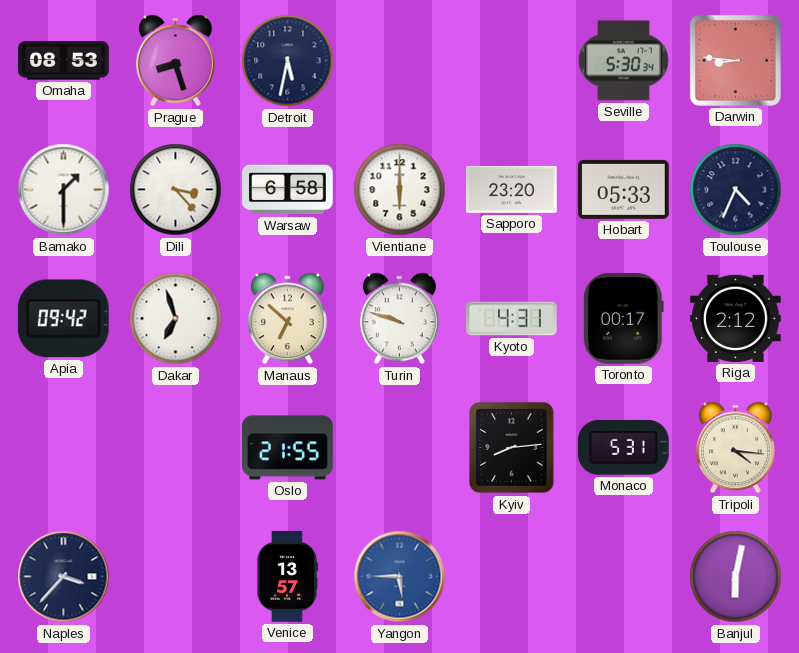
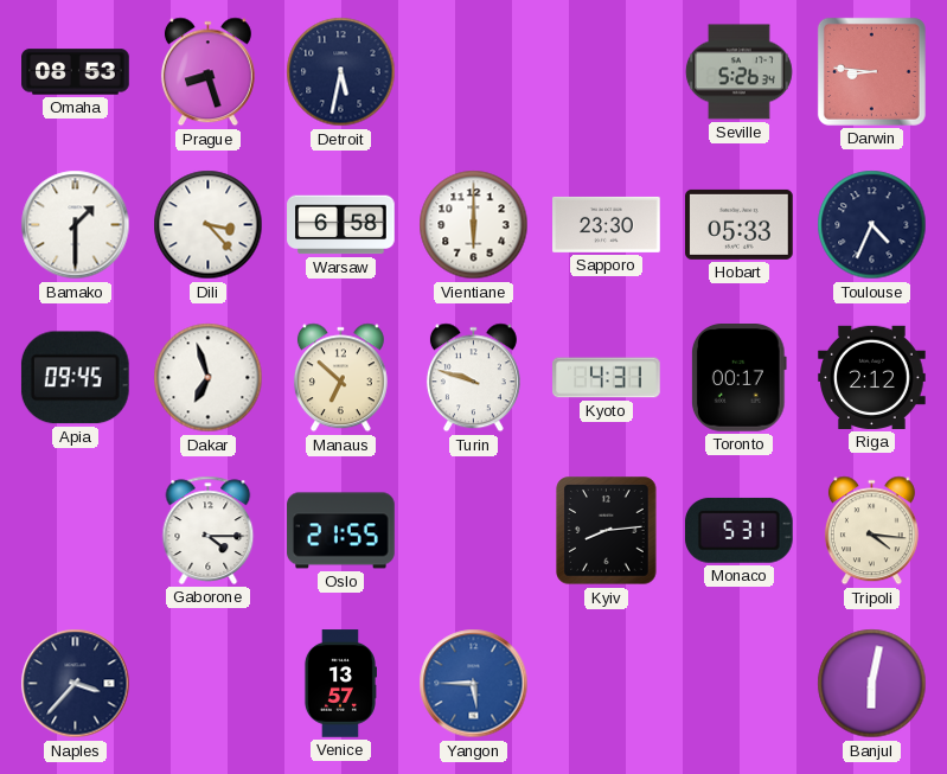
Seville: 5:30 -> 5:26 (738, 72)
Sapporo: 23:20 -> 23:30 (607, 224)
Apia: 09:42 -> 09:45 (75, 378)
Gaborone: none -> 4:15 (209, 530)
